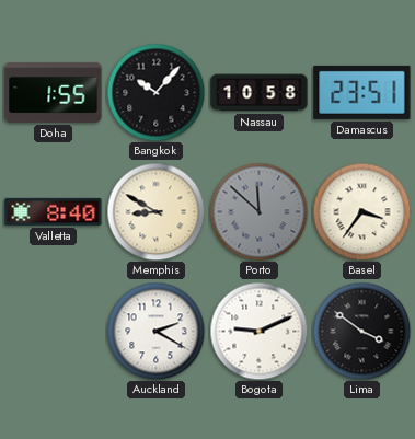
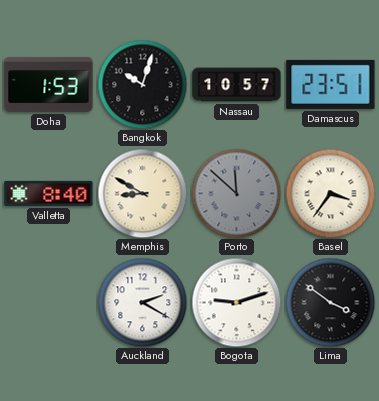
Doha: 1:55 -> 1:53 (49, 84)
Bangkok: 10:07 -> 10:03 (142, 84)
Nassau: 10:58 -> 10:57 (237, 85)
Bogota: 9:11 -> 9:12 (236, 302)
